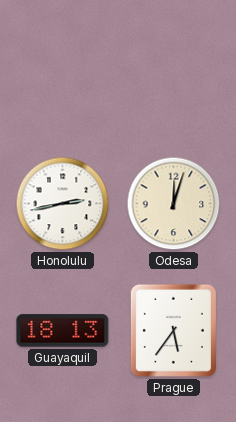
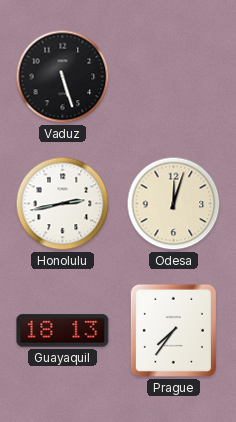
Vaduz: none -> 5:27 (63, 77)
Prague: 5:36 -> 7:36 (173, 330)
